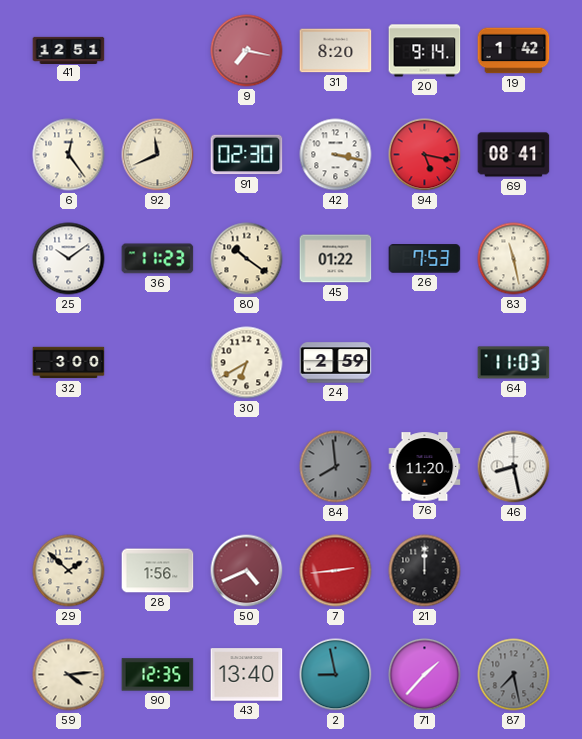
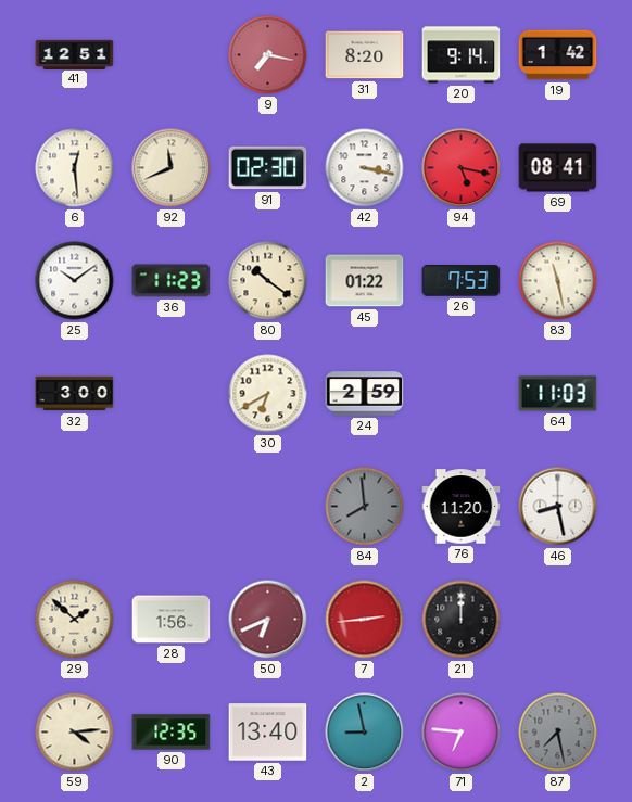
6: 12:24 -> 12:29 (75, 168)
50: 4:41 -> 6:41 (268, 620)
71: 1:37 -> 6:46 (462, 733)
